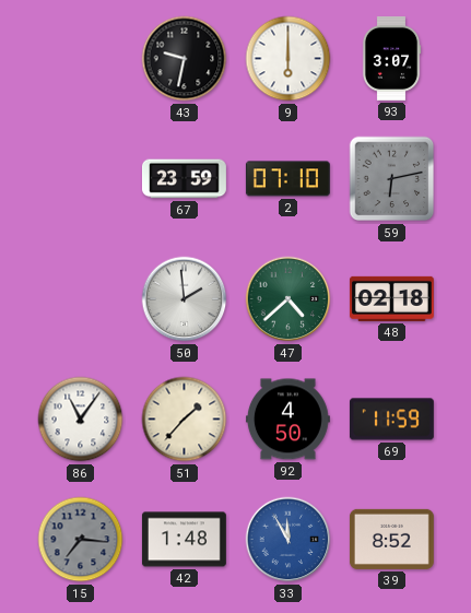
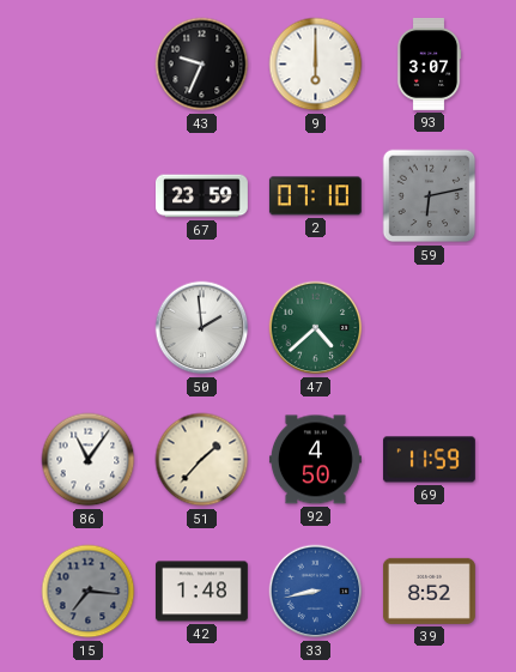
43: 9:32 -> 9:34 (202, 65)
48: 02:18 -> none (391, 298)
33: 11:55 -> 8:43 (316, 592)
